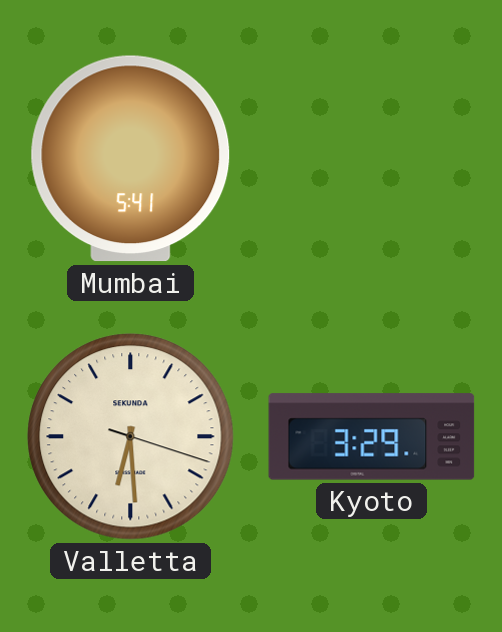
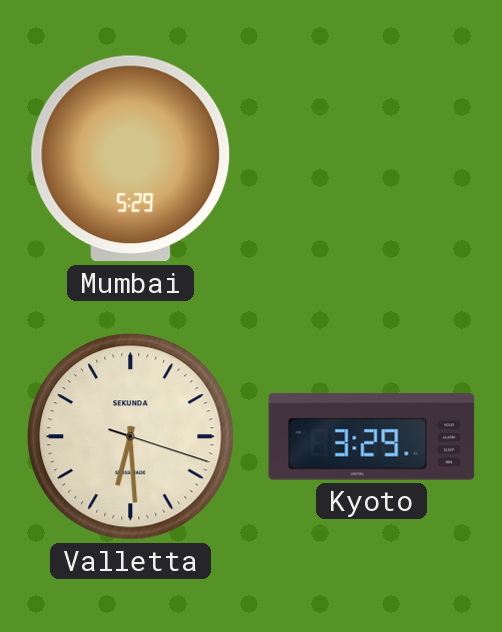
Mumbai: 5:41 -> 5:29 (131, 159)
